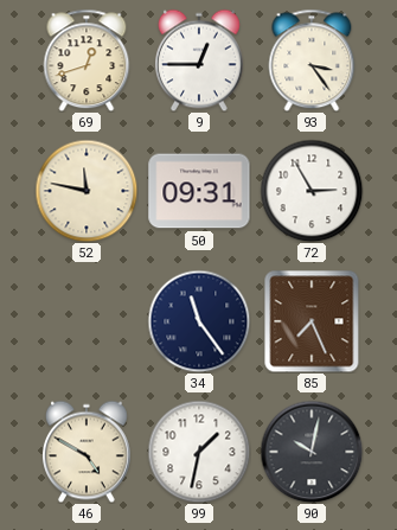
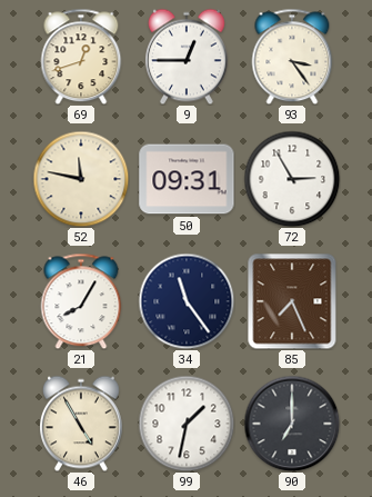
21: none -> 8:05 (81, 301)
46: 4:50 -> 4:55 (81, 424)
90: 10:02 -> 7:00 (292, 424)
